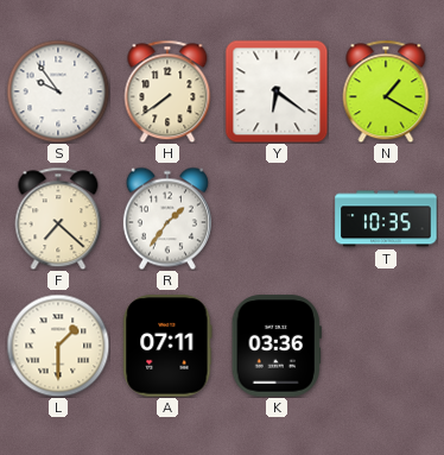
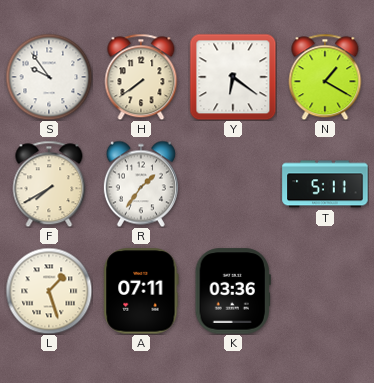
F: 7:22 -> 7:40 (49, 184)
T: 10:35 -> 5:11 (325, 184)
L: 1:30 -> 1:27 (49, 291)
